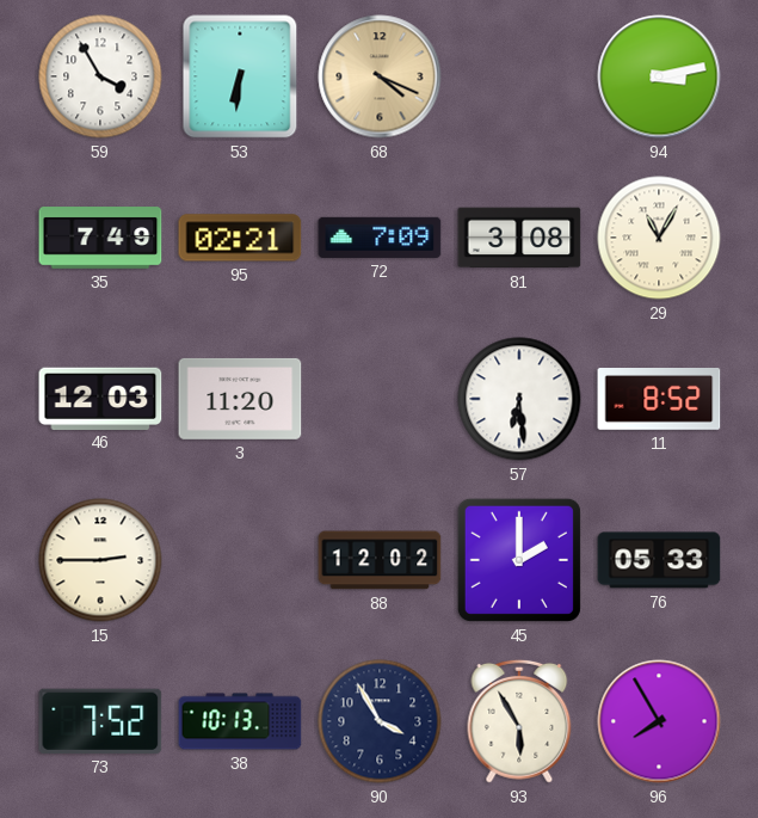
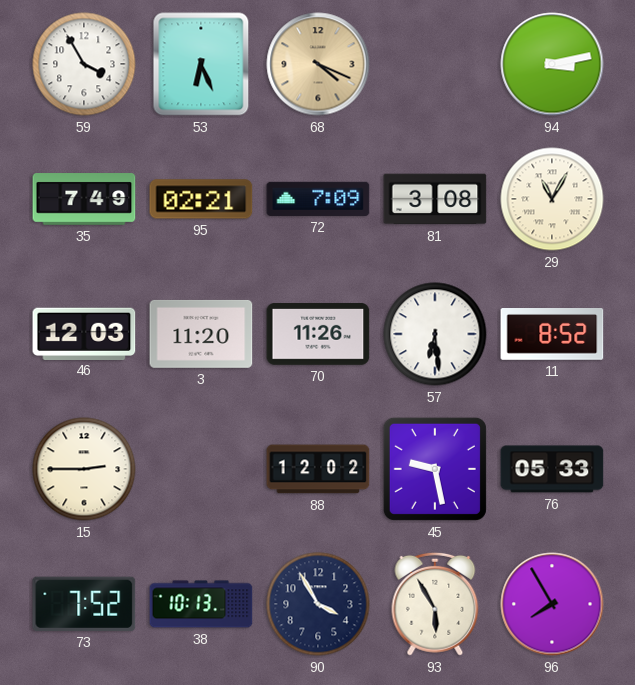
53: 6:31 -> 6:26 (201, 64)
70: none -> 11:26 (318, 335)
45: 2:00 -> 9:28 (435, 469)
